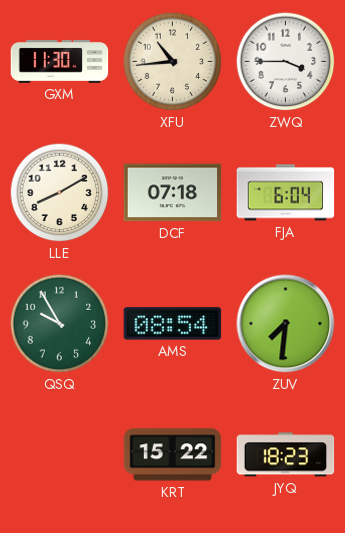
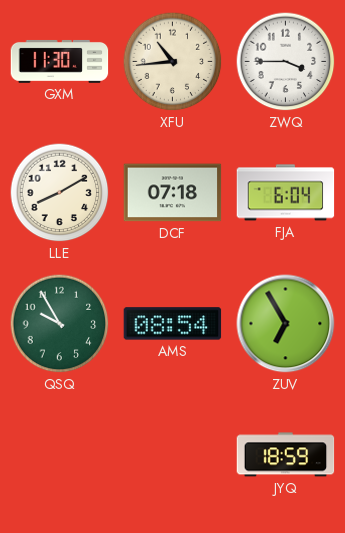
ZUV: 7:31 -> 6:55 (286, 324)
KRT: 15:22 -> none (173, 455)
JYQ: 18:23 -> 18:59 (286, 455)
